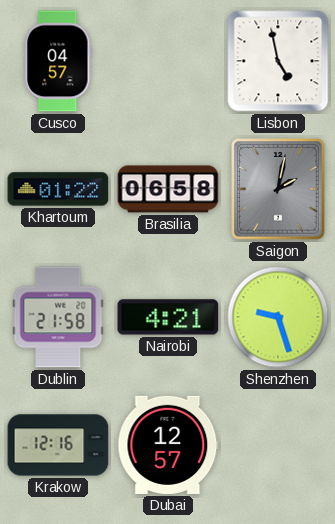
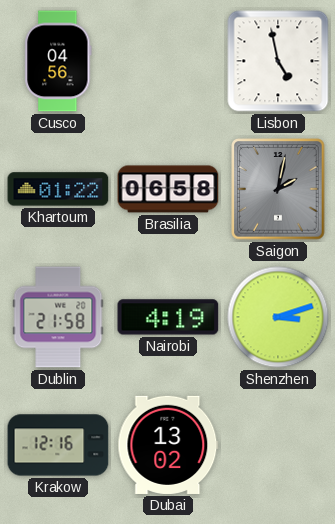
Cusco: 04:57 -> 04:56 (58, 61)
Nairobi: 4:21 -> 4:19 (168, 317)
Shenzhen: 9:27 -> 3:12 (278, 317)
Dubai: 12:57 -> 13:02 (168, 445)
